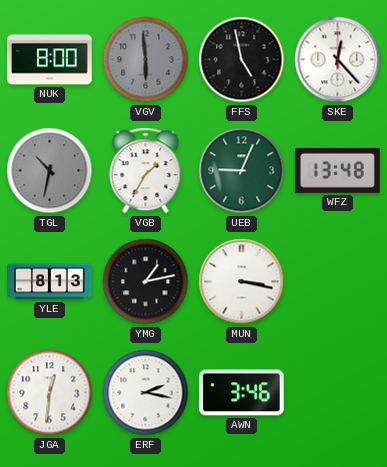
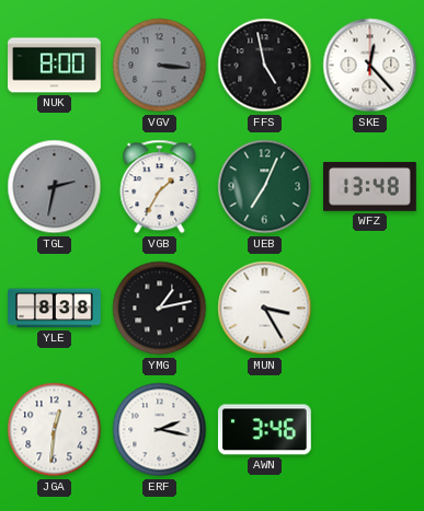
VGV: 5:59 -> 3:16 (160, 66)
TGL: 10:32 -> 2:32 (55, 187)
UEB: 9:04 -> 7:04 (265, 187)
YLE: 8:13 -> 8:38 (55, 309)
MUN: 3:17 -> 3:25 (265, 309)
